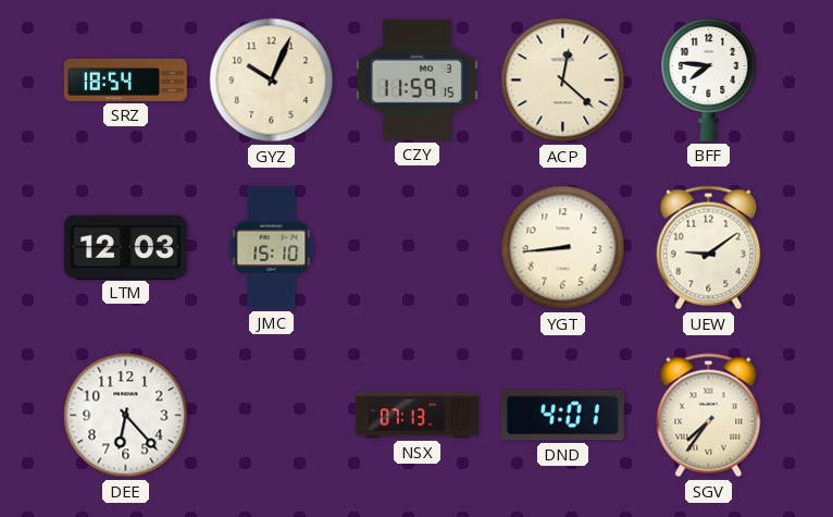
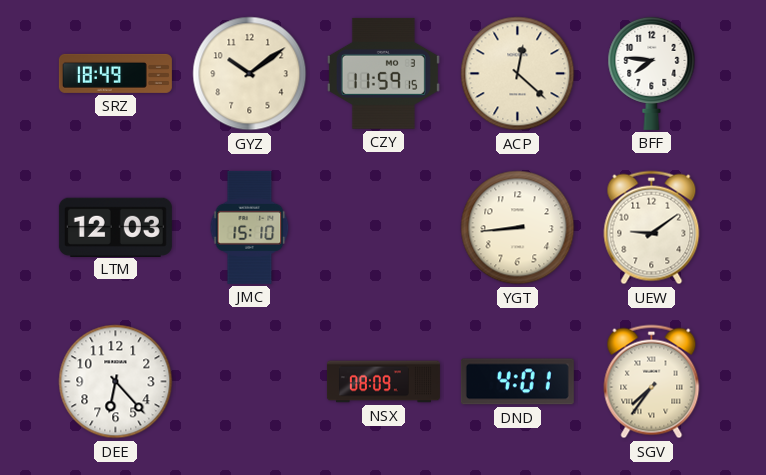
SRZ: 18:54 -> 18:49 (115, 73)
GYZ: 10:04 -> 10:09 (250, 74)
NSX: 07:13 -> 08:09 (383, 382)
